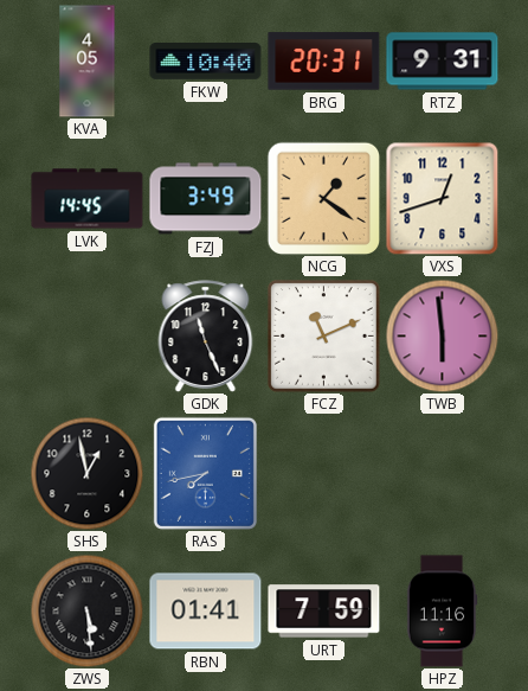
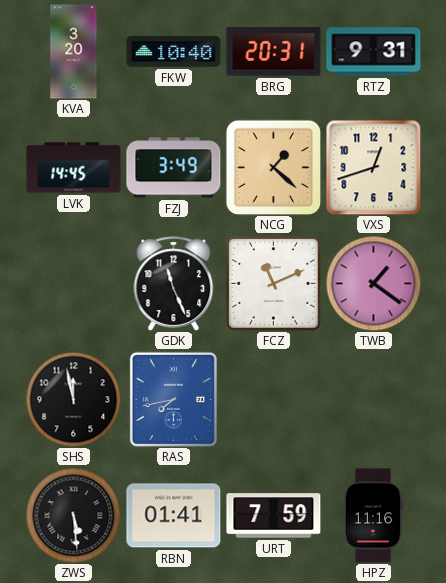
KVA: 4:05 -> 3:20 (74, 52)
NCG: 1:21 -> 1:22 (273, 167)
TWB: 5:59 -> 1:21 (373, 283)
SHS: 12:58 -> 11:58 (73, 399)
